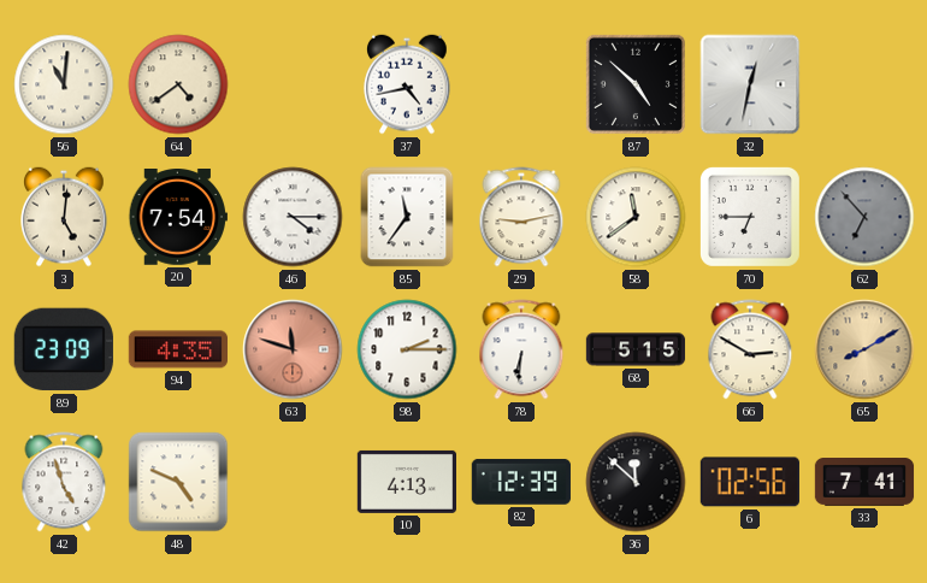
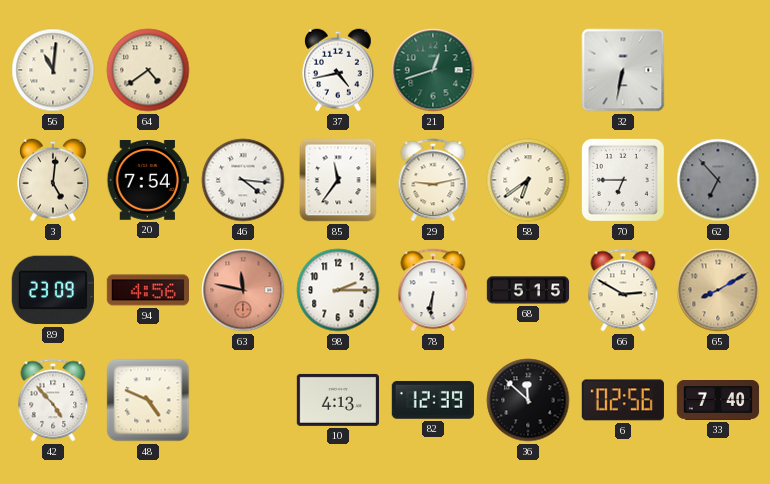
21: none -> 12:42 (433, 70)
87: 4:52 -> none (636, 84)
32: 12:32 -> 6:32 (623, 70)
46: 4:15 -> 4:16 (243, 180)
58: 11:39 -> 6:39 (528, 180)
94: 4:35 -> 4:56 (147, 290)
63: 11:48 -> 11:47 (243, 290)
42: 4:57 -> 4:53 (53, 400)
33: 7:41 -> 7:40 (718, 401)
